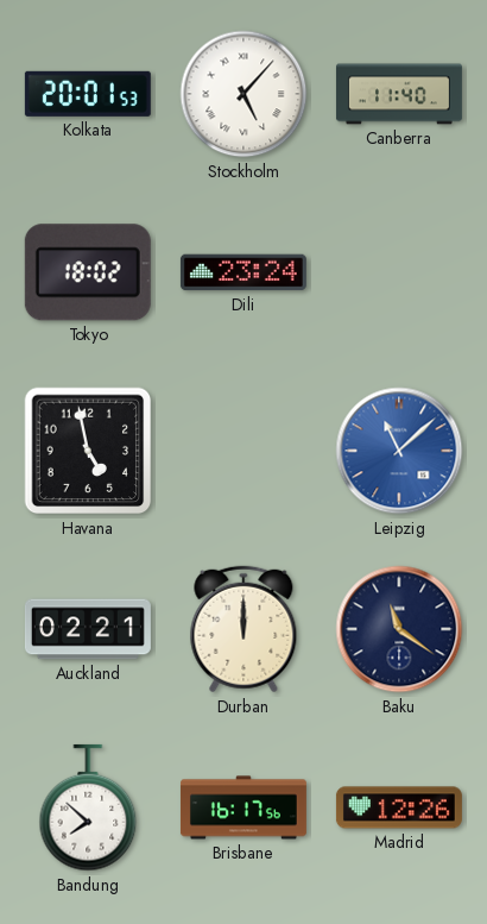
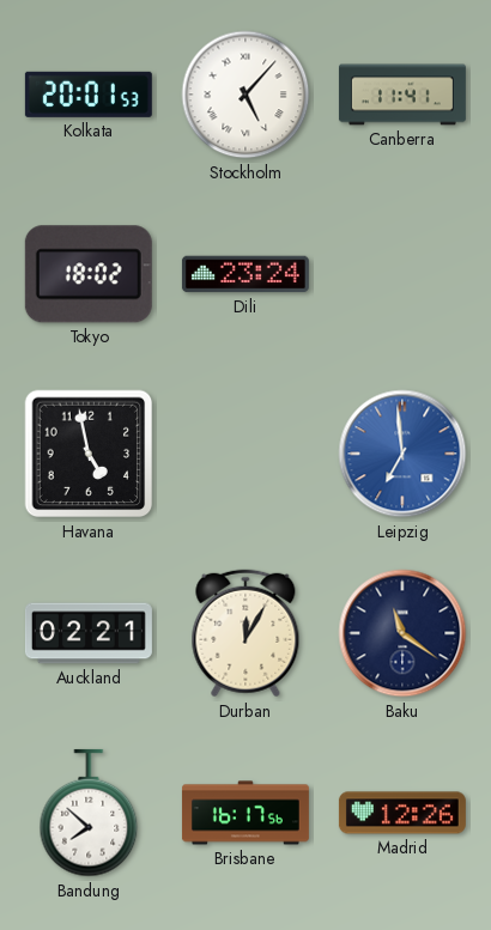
Canberra: 11:40 -> 11:41 (402, 95)
Leipzig: 11:08 -> 6:59 (402, 454)
Durban: 12:00 -> 12:05 (245, 633)
